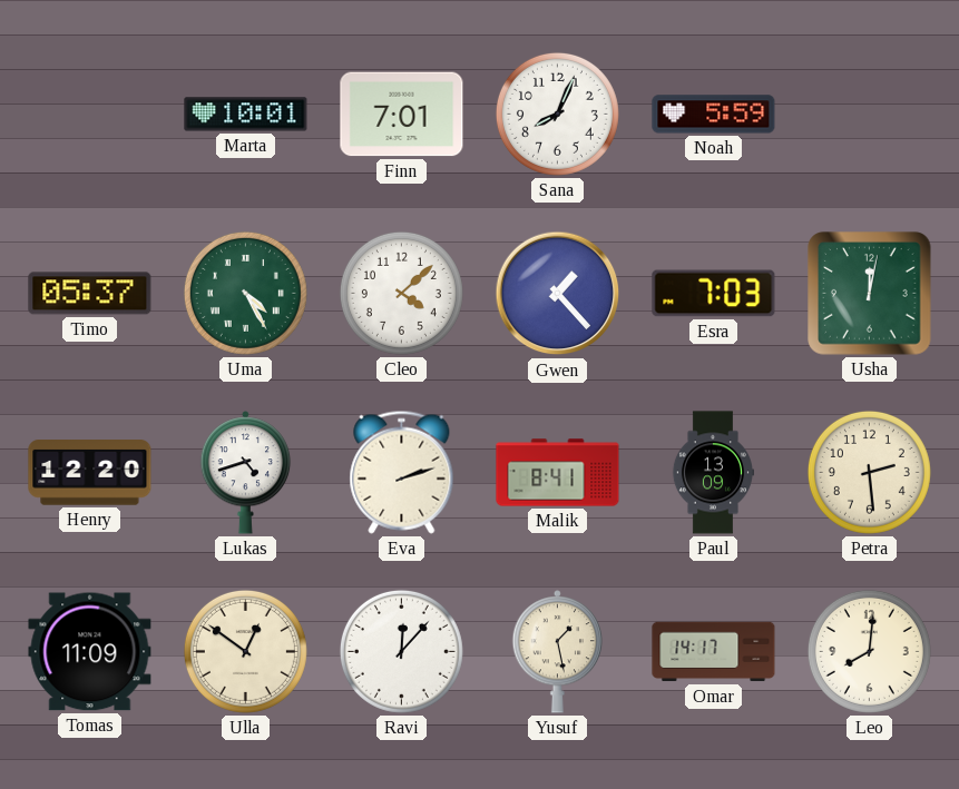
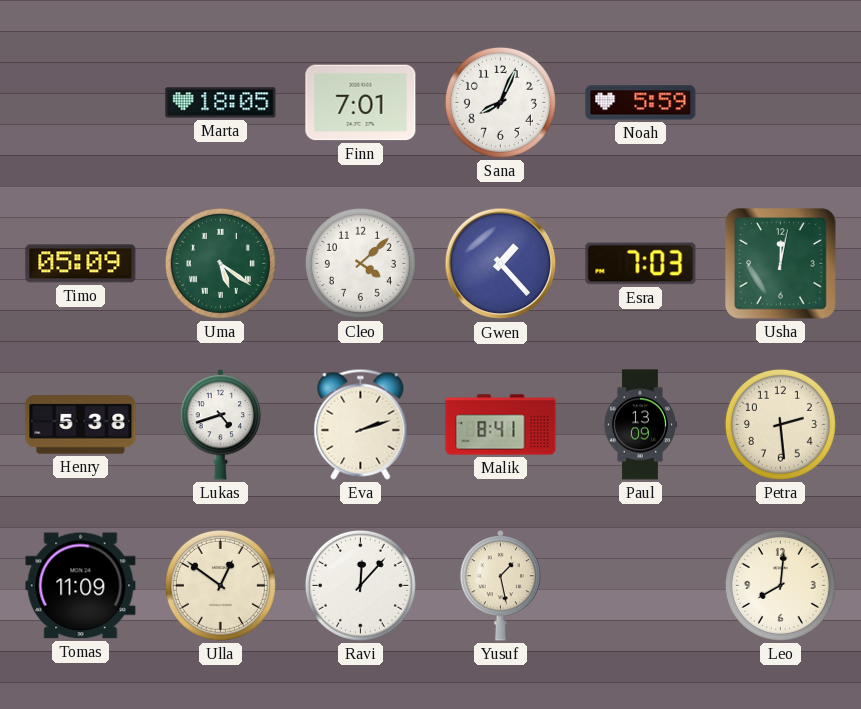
Marta: 10:01 -> 18:05 (221, 103)
Timo: 05:37 -> 05:09 (81, 264)
Uma: 4:25 -> 5:21 (220, 263)
Henry: 12:20 -> 5:38 (81, 425)
Omar: 14:17 -> none (714, 652)
